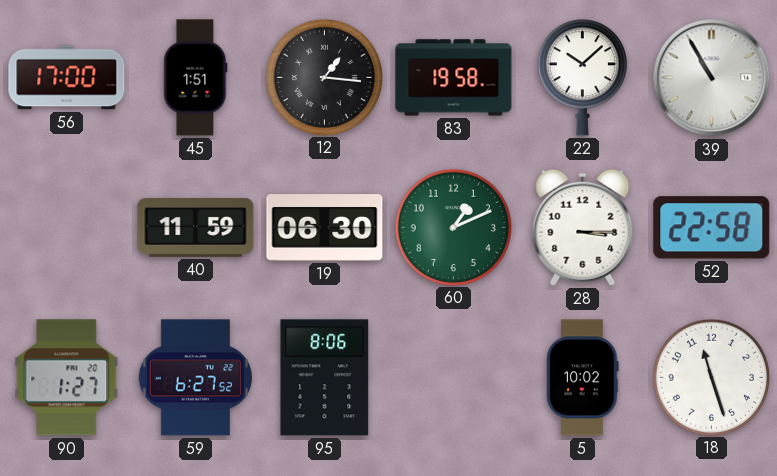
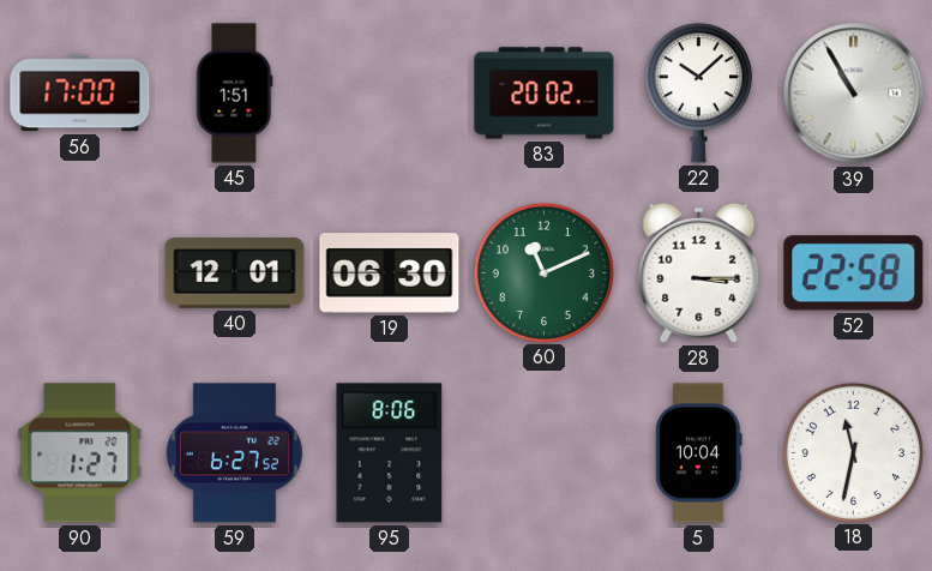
12: 1:16 -> none (324, 77)
83: 19:58 -> 20:02 (545, 94)
40: 11:59 -> 12:01 (235, 274)
60: 1:11 -> 11:11 (543, 272)
5: 10:02 -> 10:04 (699, 453)
18: 11:27 -> 11:32 (853, 452)
